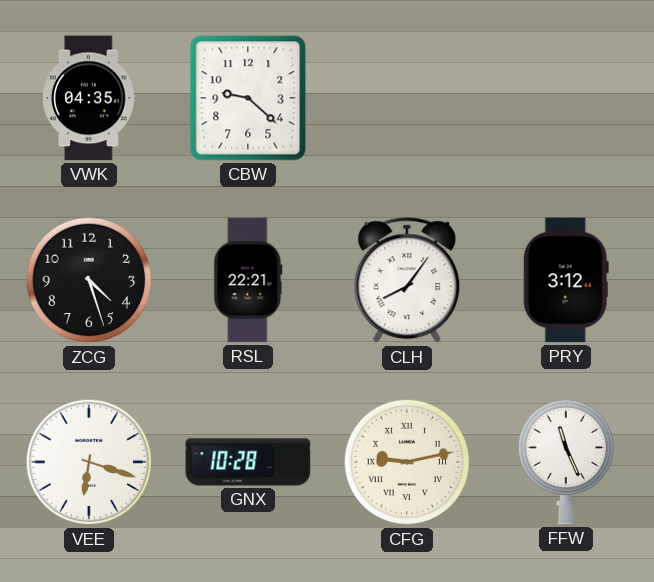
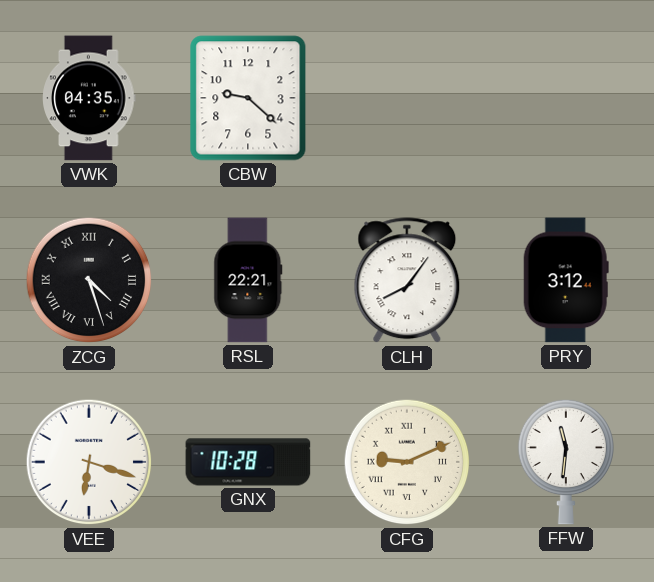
ZCG numerals: Arabic -> Roman (89, 280)
CFG: 9:13 -> 9:11 (407, 462)
FFW: 11:26 -> 11:31 (565, 462)
